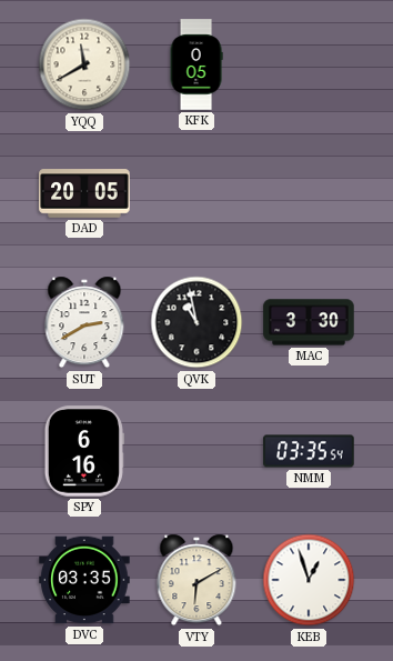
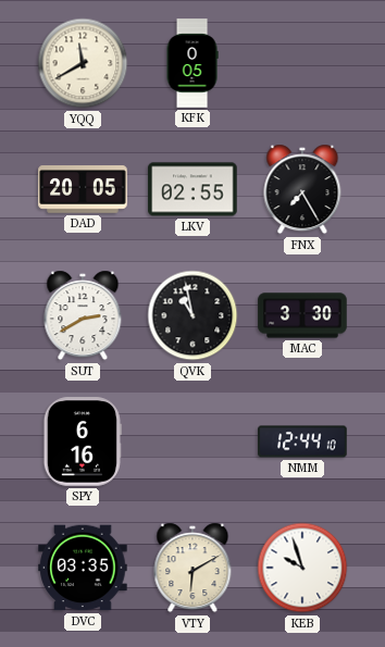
LKV: none -> 02:55 (192, 189)
FNX: none -> 7:25 (302, 189)
NMM: 03:35 -> 12:44 (302, 441)
KEB: 12:57 -> 9:57 (302, 568)
